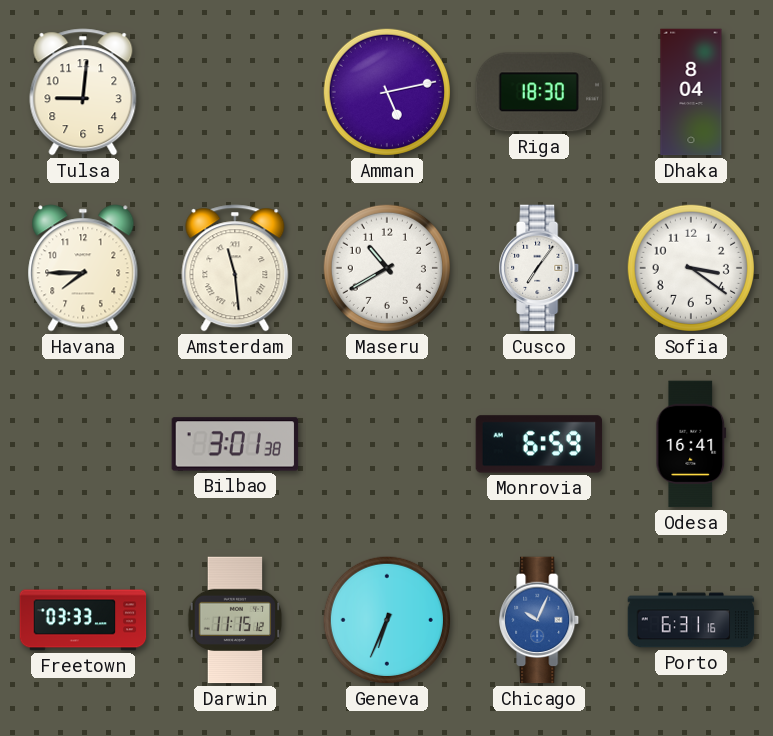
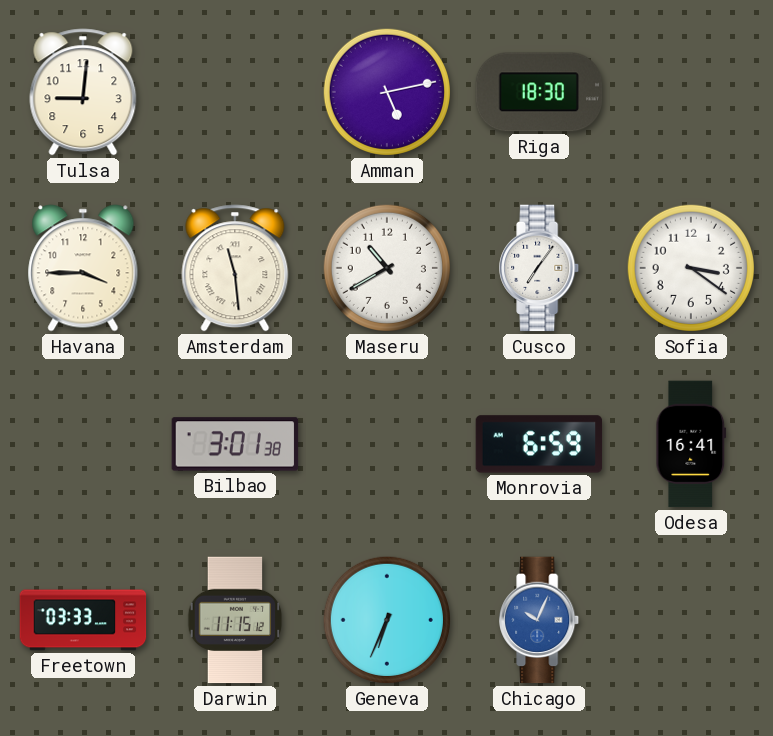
Dhaka: 8:04 -> none (691, 92)
Havana: 7:45 -> 3:45 (83, 268)
Porto: 6:31 -> none (691, 620)
